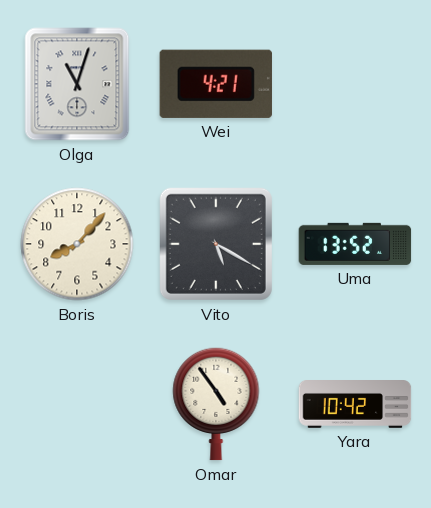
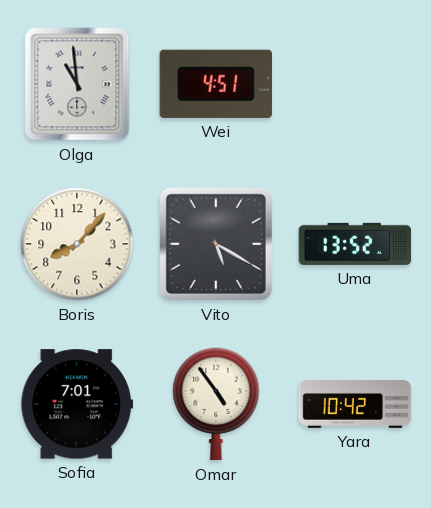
Olga: 11:03 -> 10:59 (77, 84)
Wei: 4:21 -> 4:51 (216, 84)
Sofia: none -> 7:01 (77, 404)
